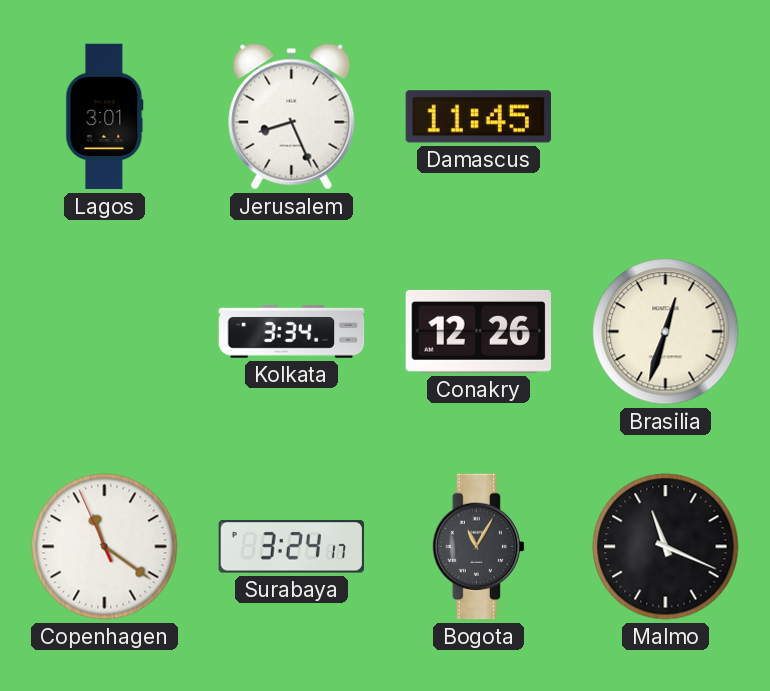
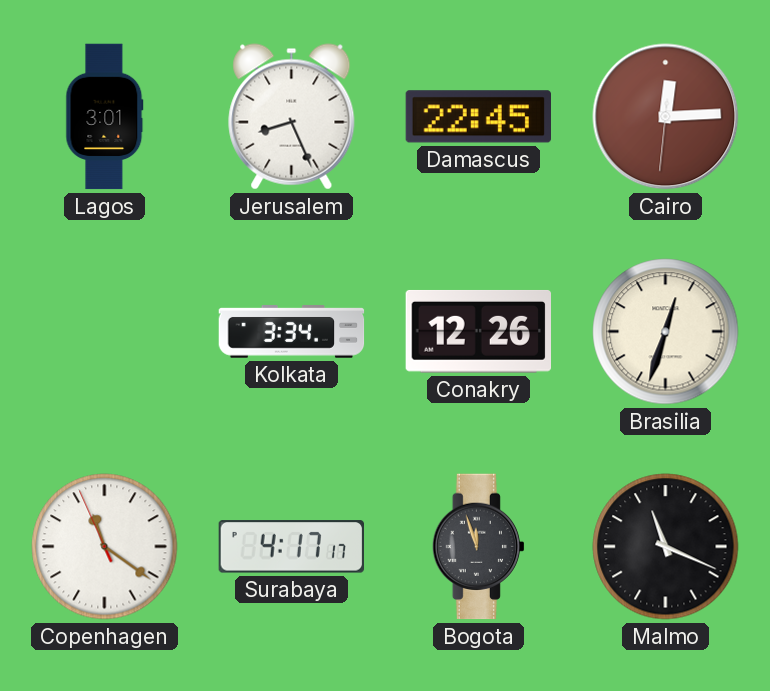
Damascus: 11:45 -> 22:45 (478, 117)
Cairo: none -> 12:14 (666, 117)
Surabaya: 3:24 -> 4:17 (291, 547)
Bogota: 11:05 -> 11:57 (478, 547)
